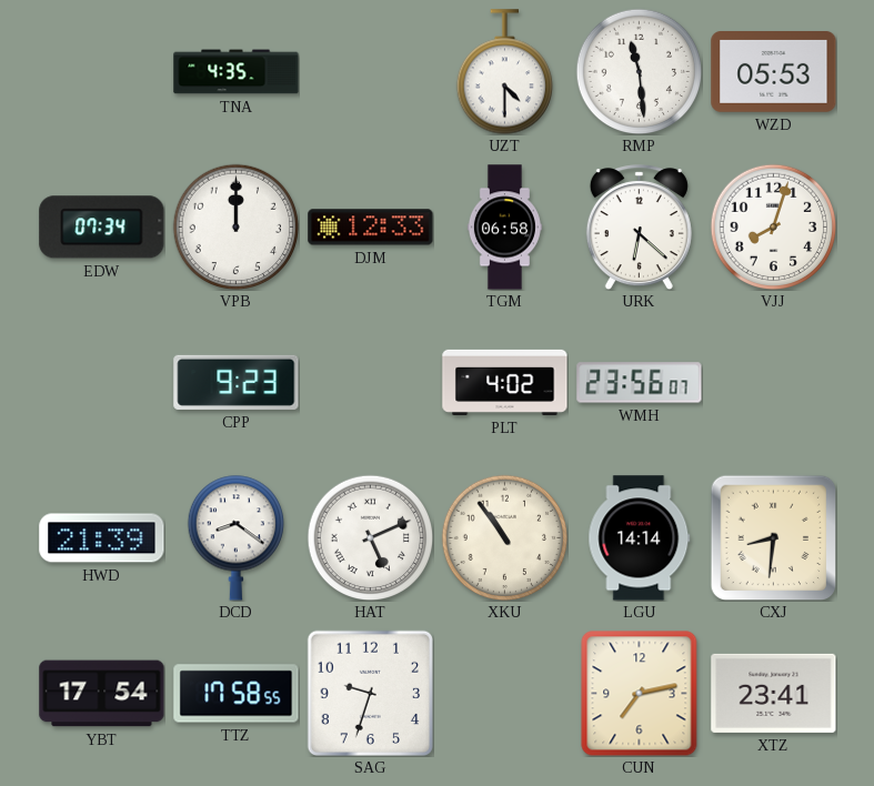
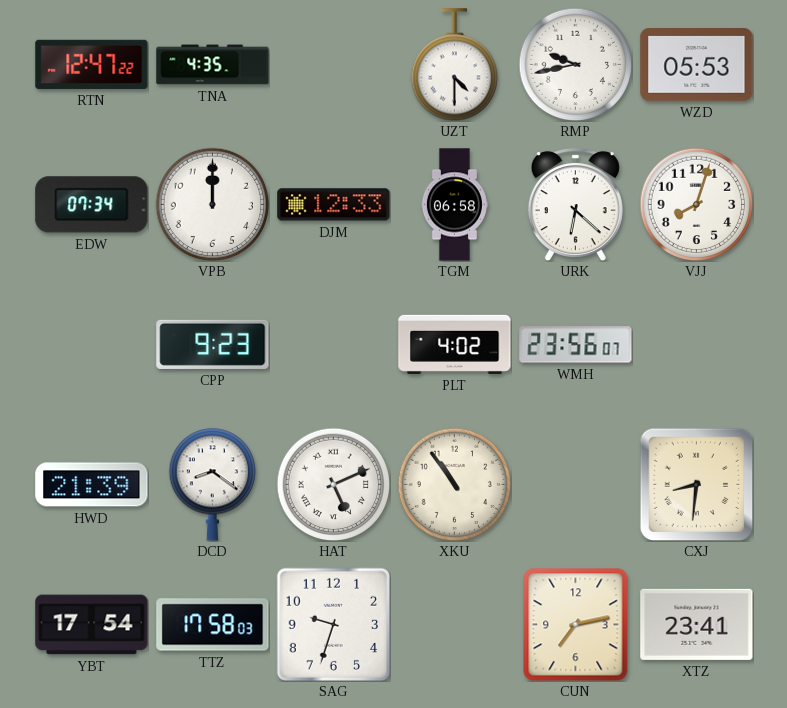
RTN: none -> 12:47 (92, 64)
RMP: 11:29 -> 9:43 (575, 64)
LGU: 14:14 -> none (640, 538)
TTZ: 17:58:55 -> 17:58:03 (213, 625)
